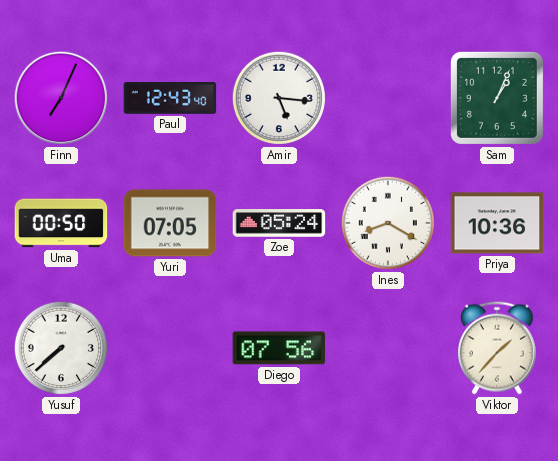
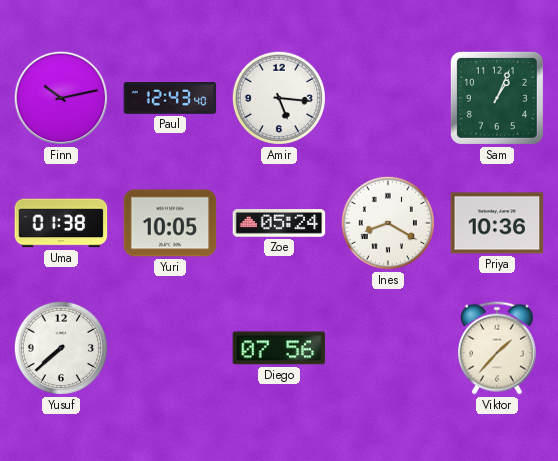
Finn: 7:04 -> 10:13 (61, 98)
Uma: 00:50 -> 01:38 (61, 223)
Yuri: 07:05 -> 10:05 (170, 223)
